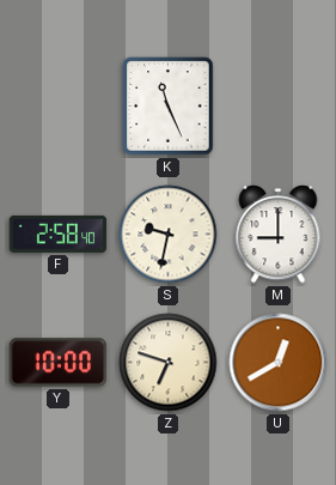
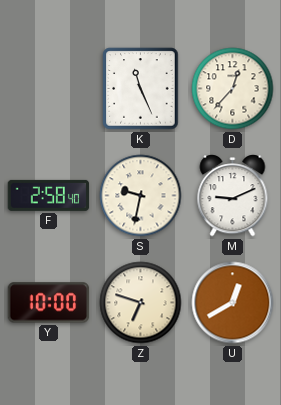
D: none -> 12:37 (233, 89)
M: 9:00 -> 9:11 (233, 196)
